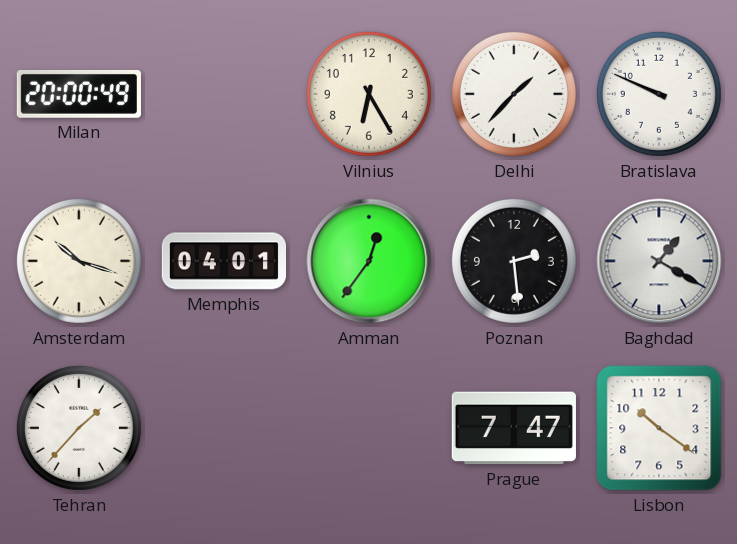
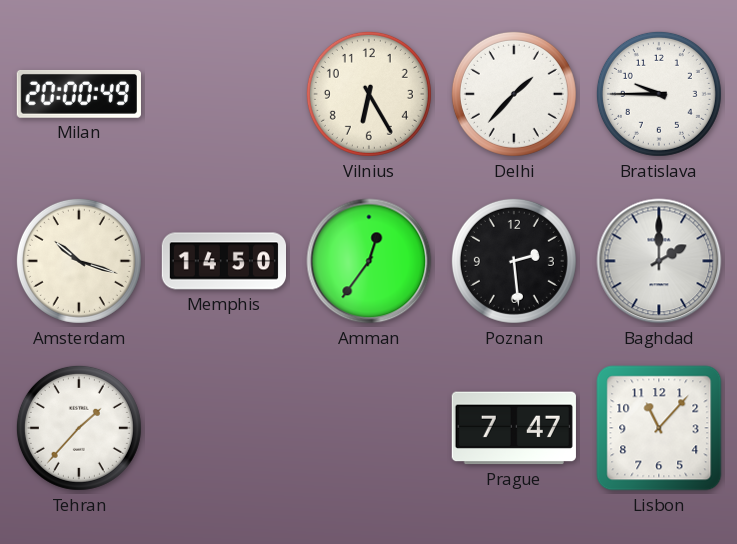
Bratislava: 9:49 -> 9:45 (659, 94)
Memphis: 04:01 -> 14:50 (223, 261)
Baghdad: 1:20 -> 2:00 (659, 261)
Lisbon: 10:21 -> 11:07 (659, 428)
